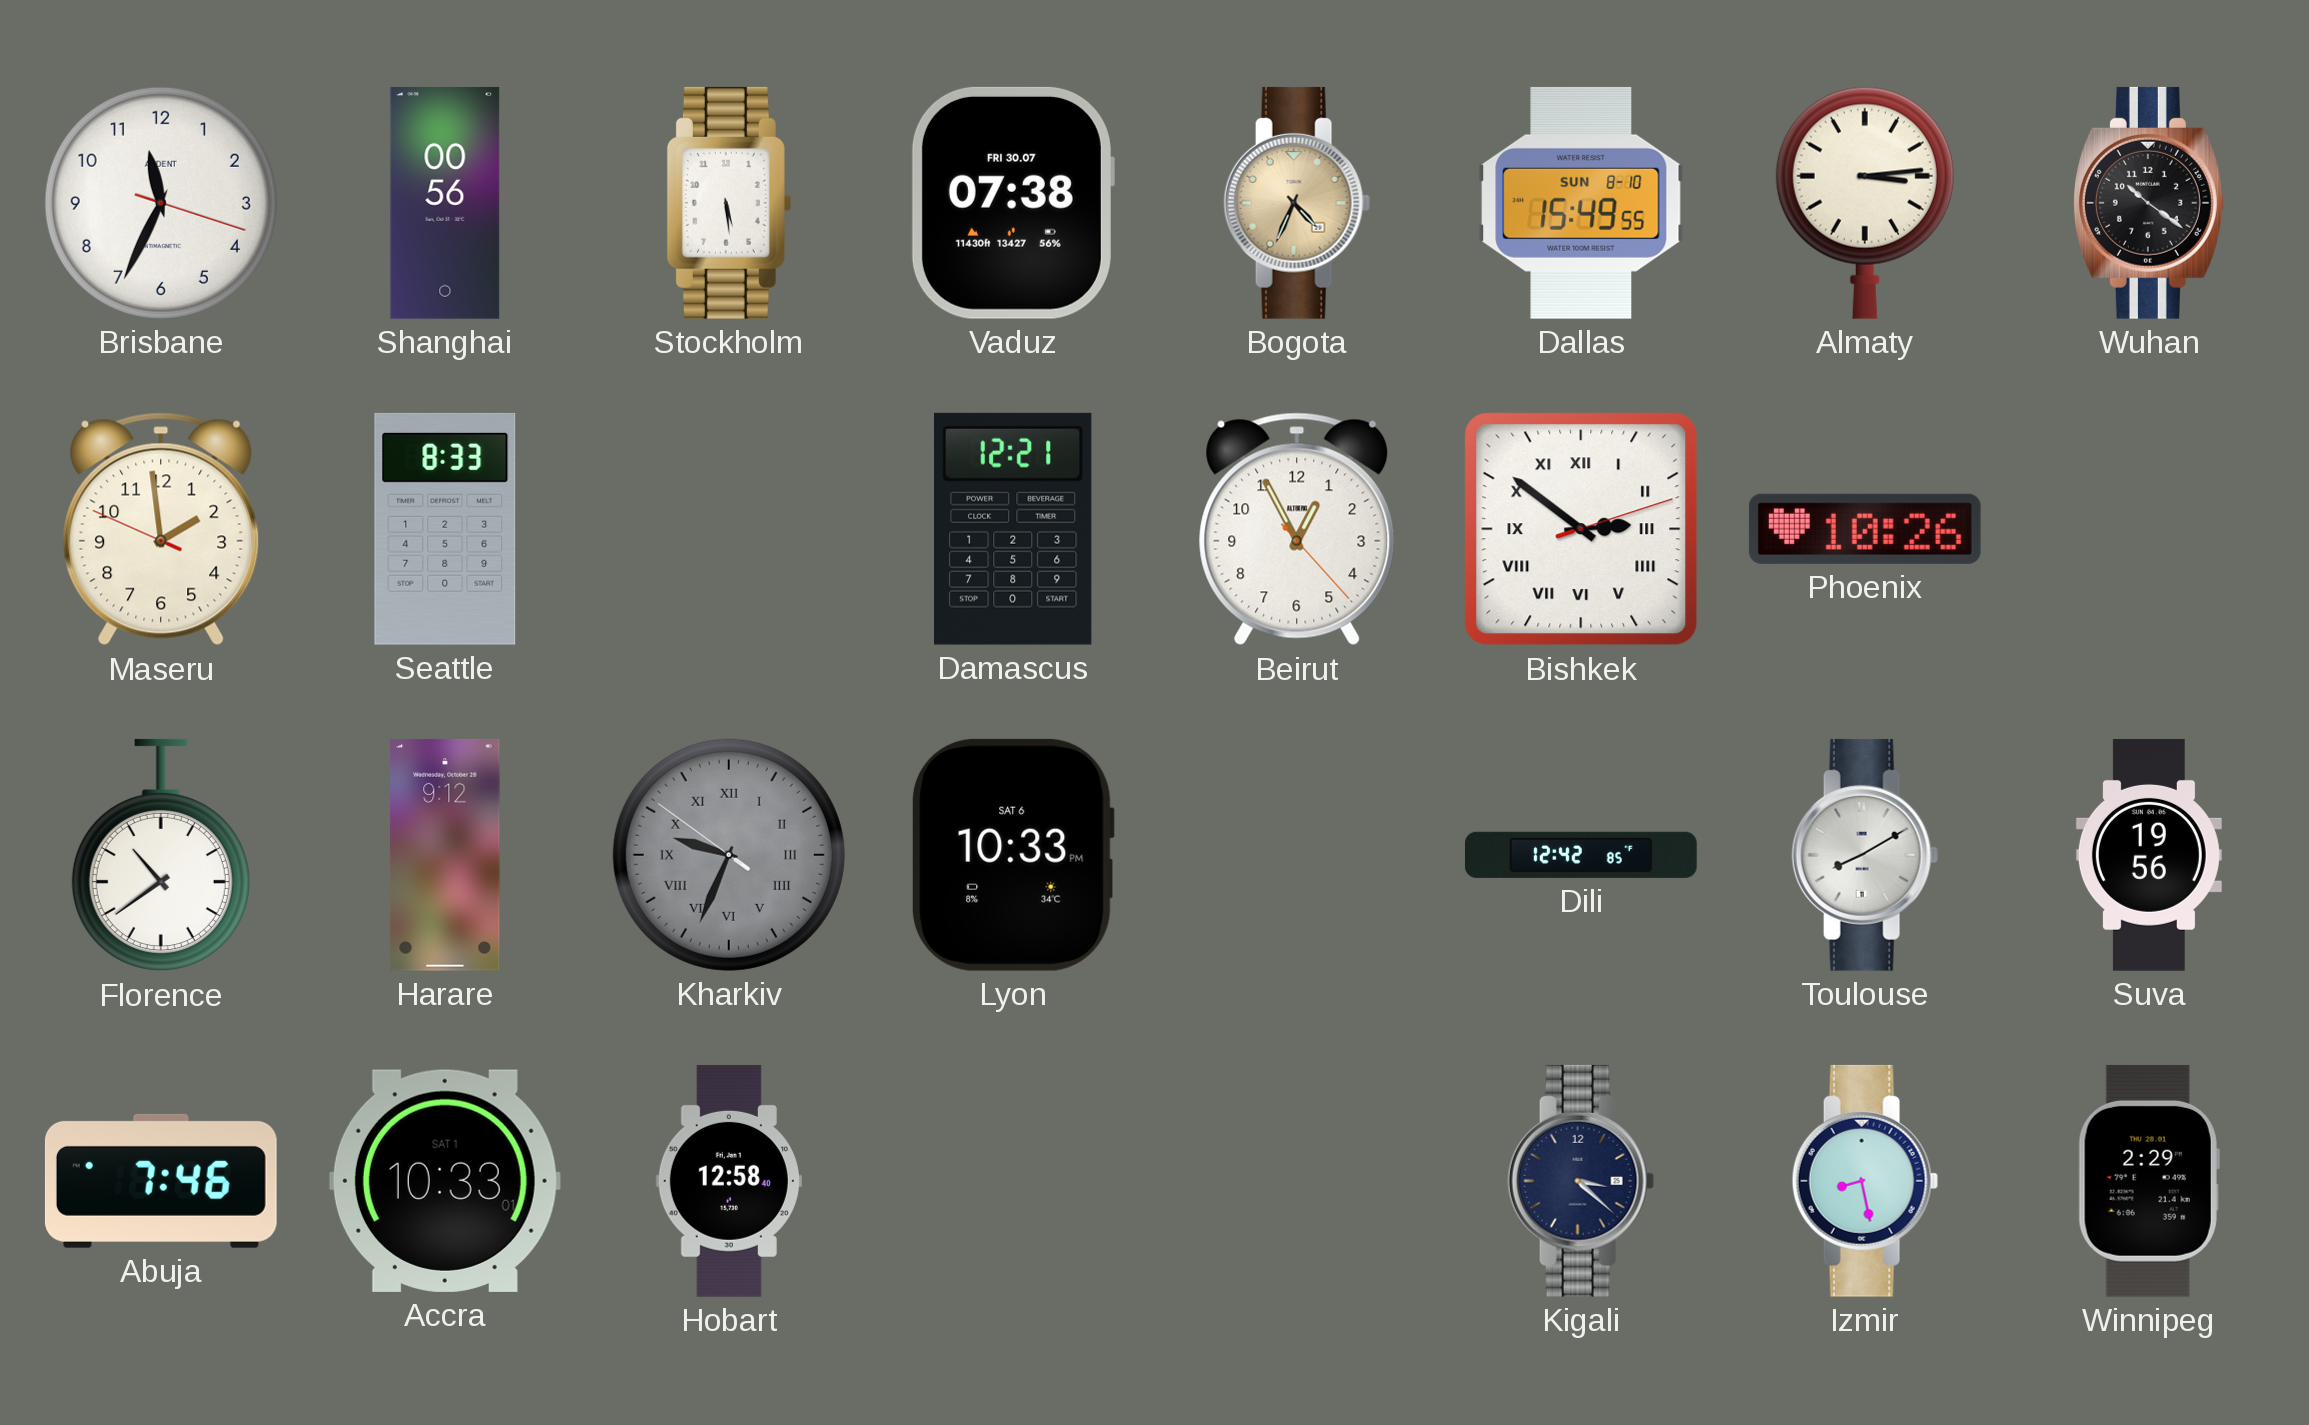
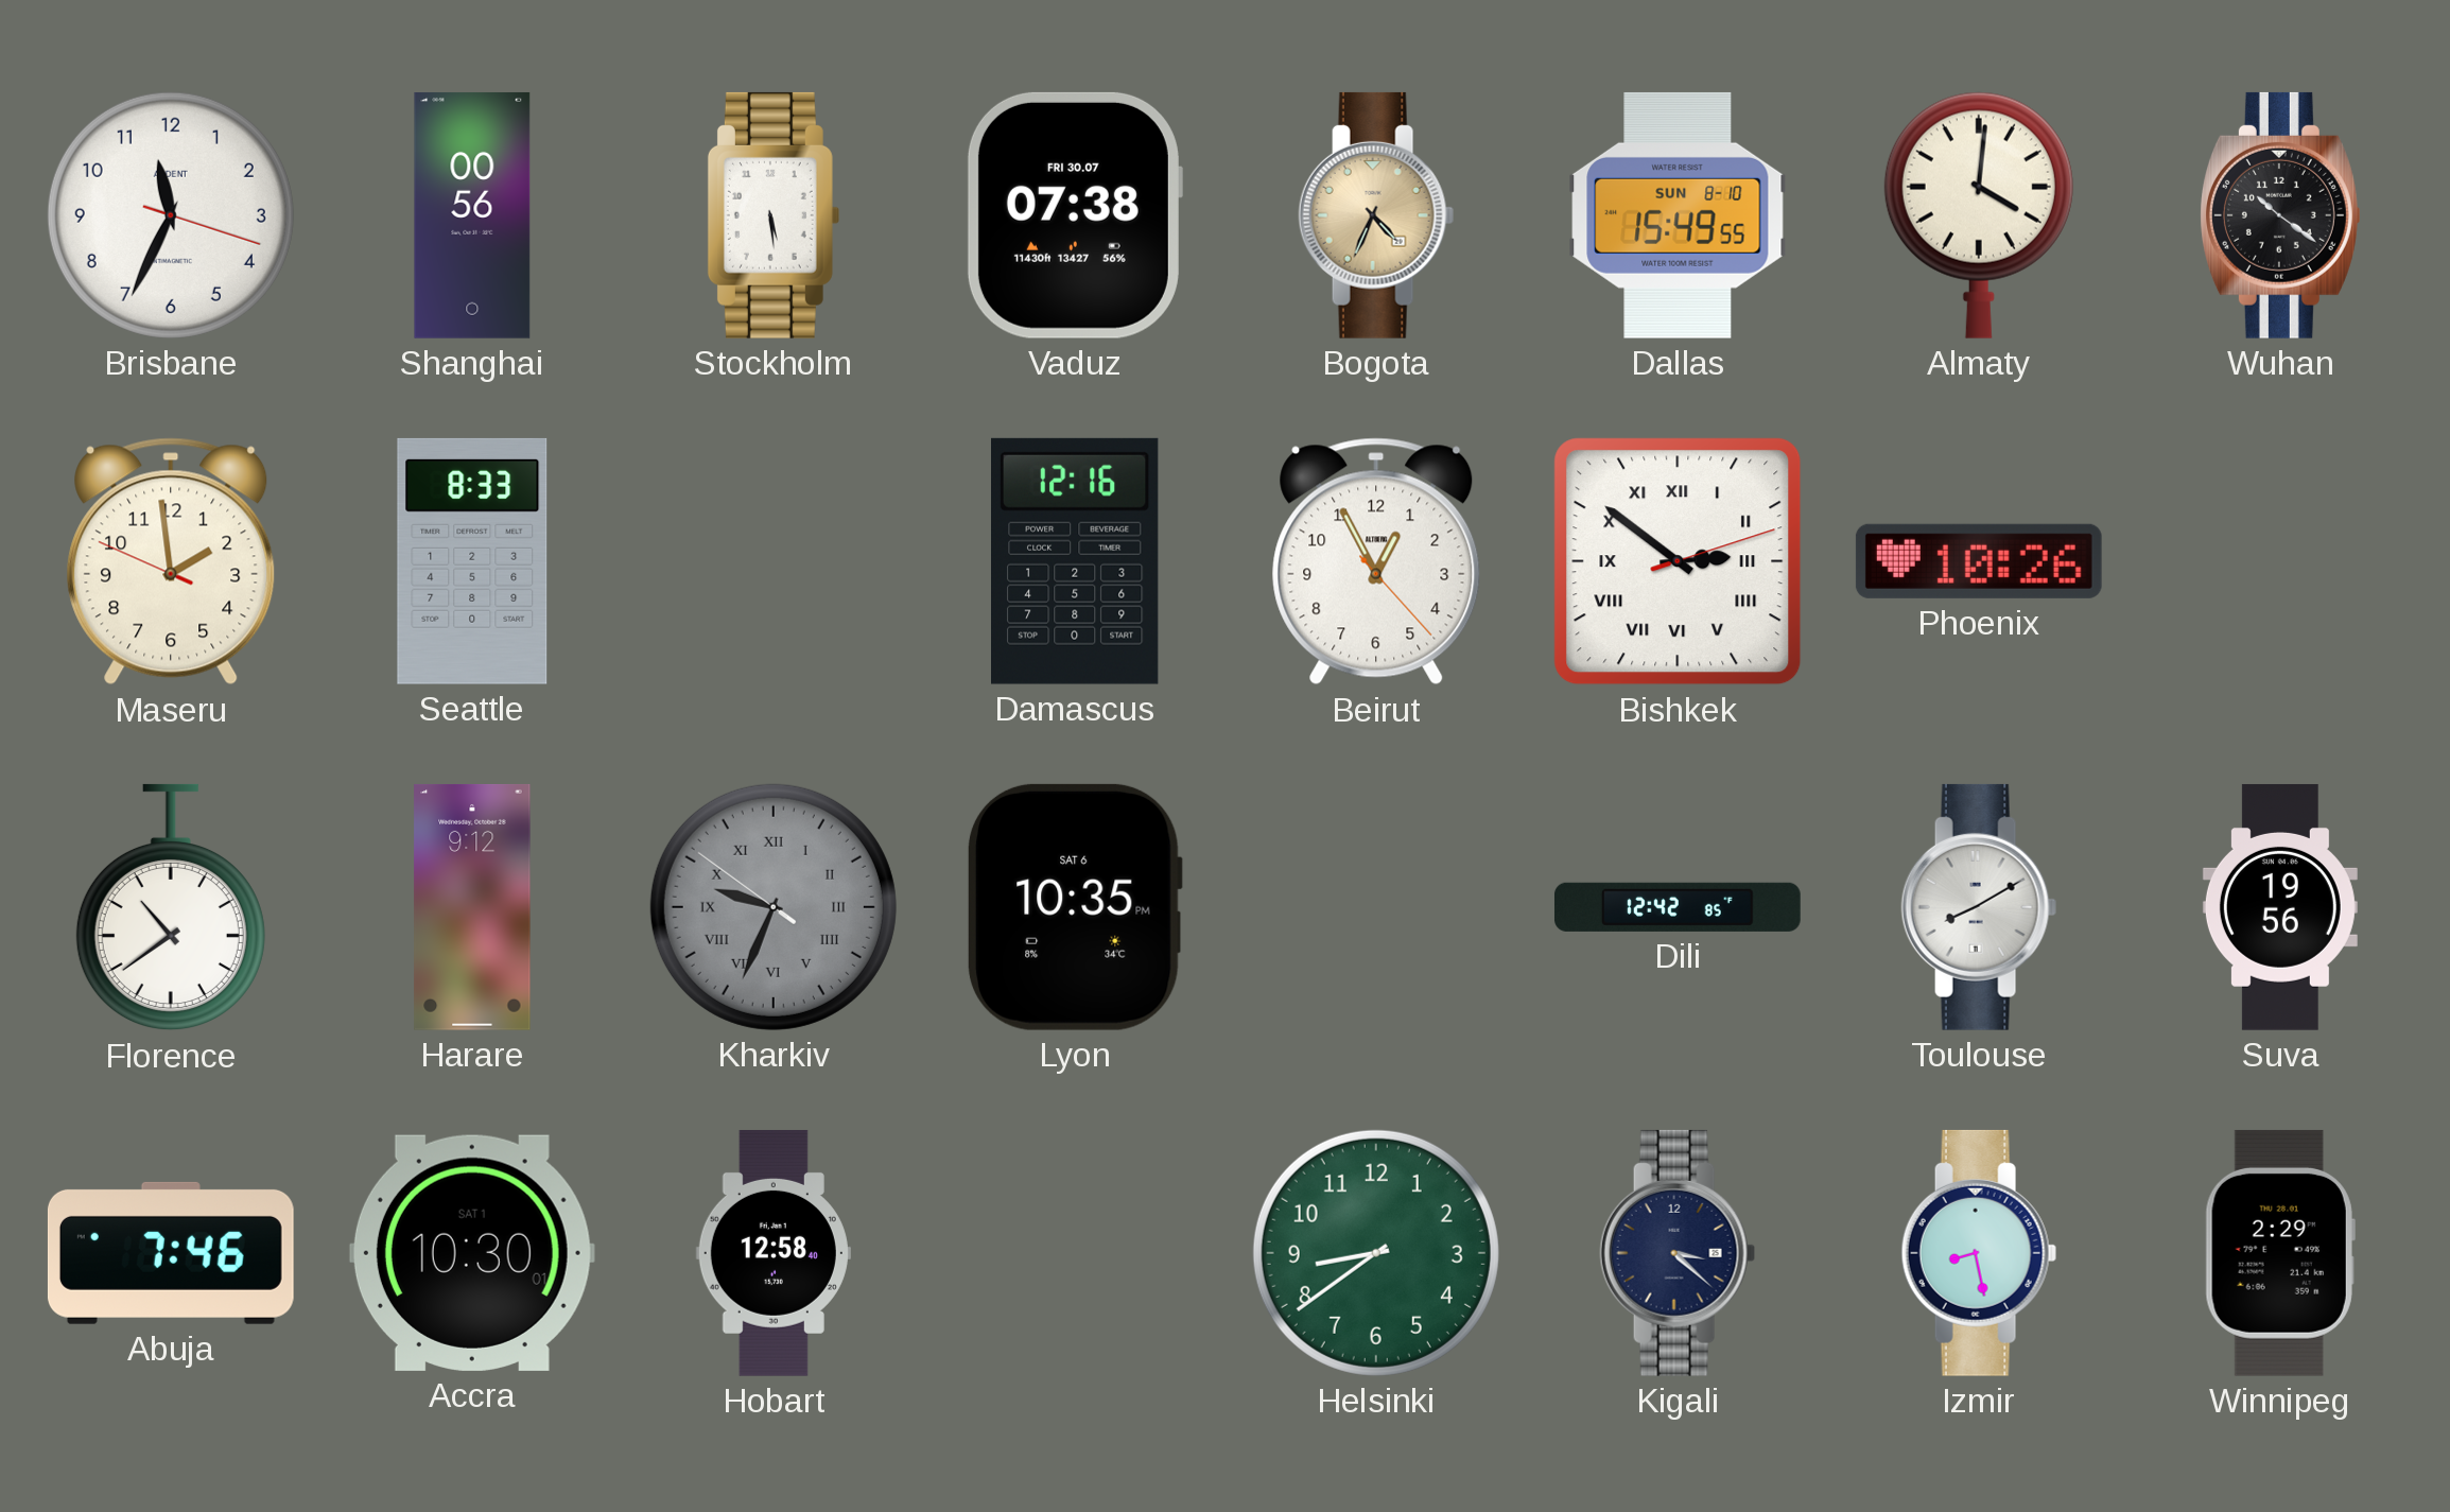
Almaty: 3:14 -> 4:01 (1979, 215)
Damascus: 12:21 -> 12:16 (1076, 561)
Lyon: 10:33 -> 10:35 (1074, 907)
Accra: 10:33 -> 10:30 (472, 1253)
Helsinki: none -> 8:39 (1376, 1253)
